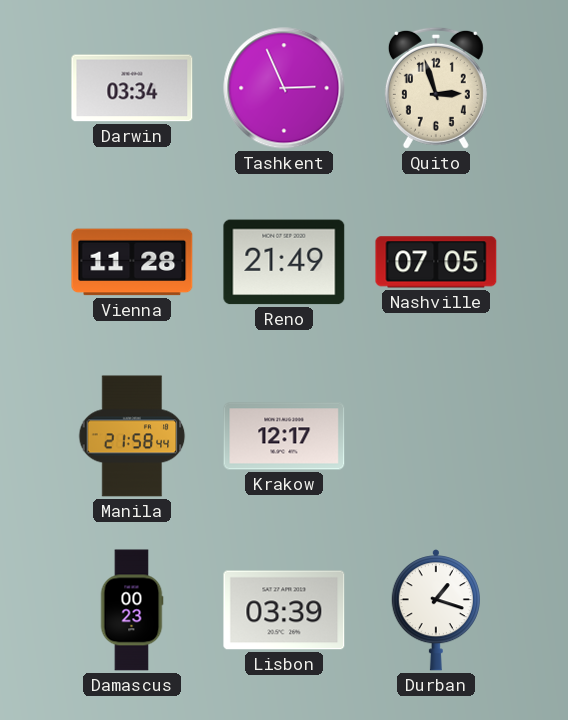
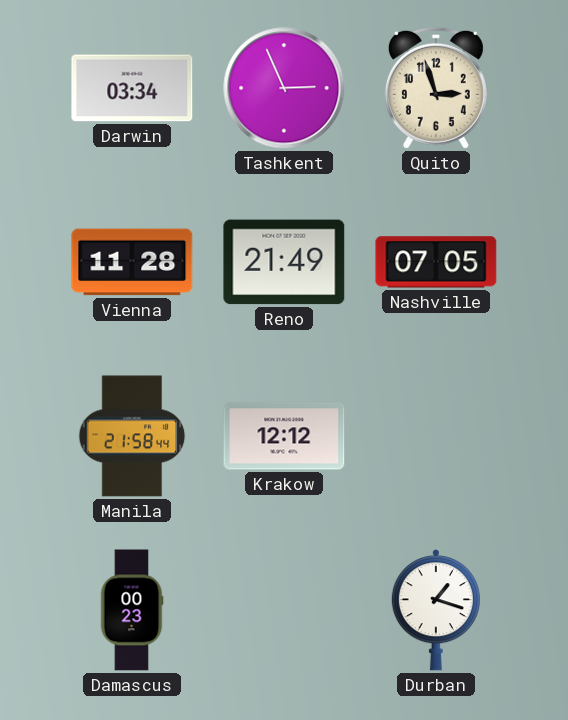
Krakow: 12:17 -> 12:12 (284, 436)
Lisbon: 03:39 -> none (284, 610)
